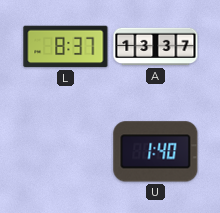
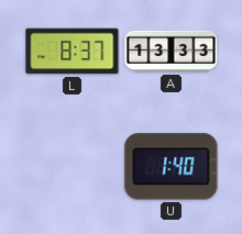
A: 13:37 -> 13:33 (172, 52)
